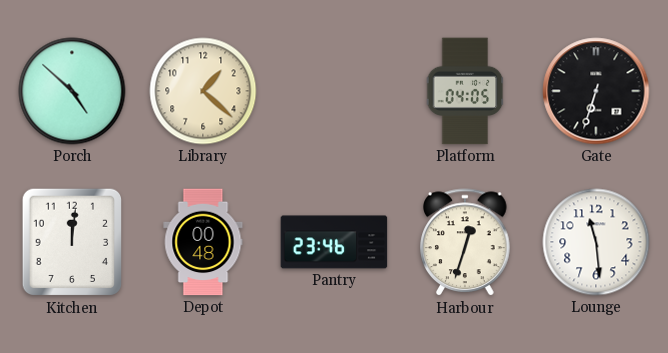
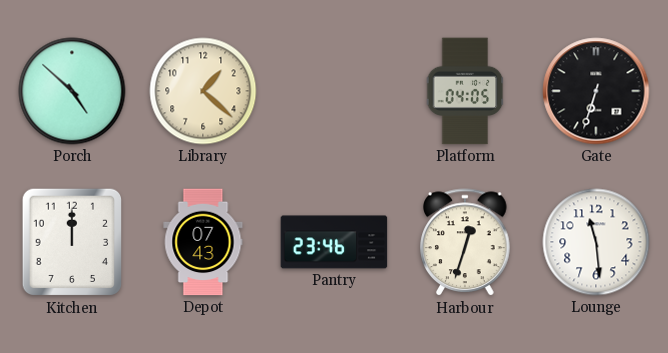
Kitchen: 12:01 -> 12:00 (71, 242)
Depot: 00:48 -> 07:43 (203, 242)
